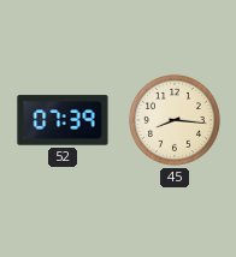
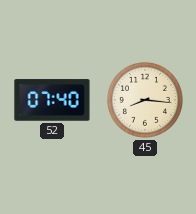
52: 07:39 -> 07:40 (52, 100)
